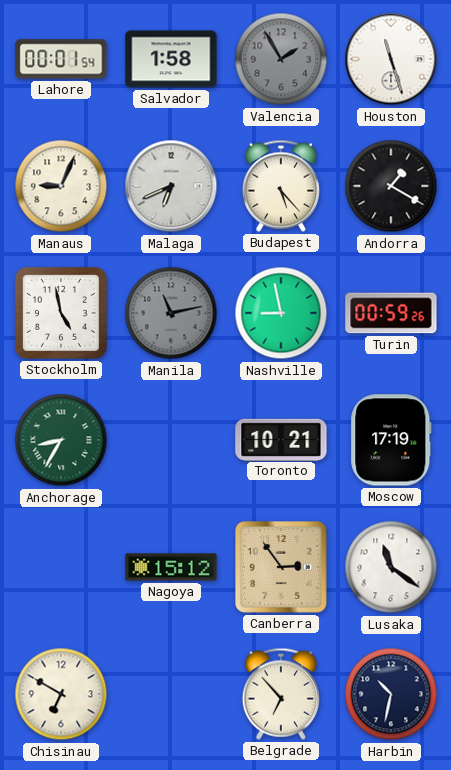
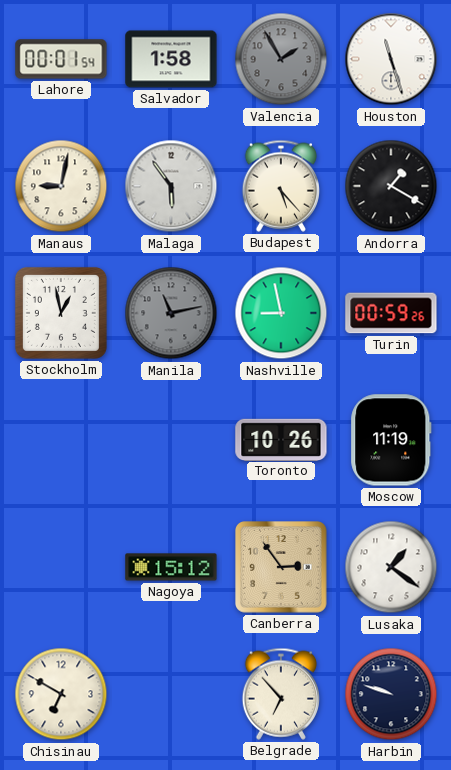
Manaus: 9:04 -> 9:02 (61, 186)
Malaga: 6:41 -> 5:54 (171, 186)
Stockholm: 4:58 -> 12:58 (61, 313)
Anchorage: 8:35 -> none (61, 440)
Toronto: 10:21 -> 10:26 (281, 439)
Moscow: 17:19 -> 11:19 (391, 440)
Lusaka: 11:21 -> 1:21 (391, 567)
Harbin: 10:32 -> 9:48 (391, 694)
